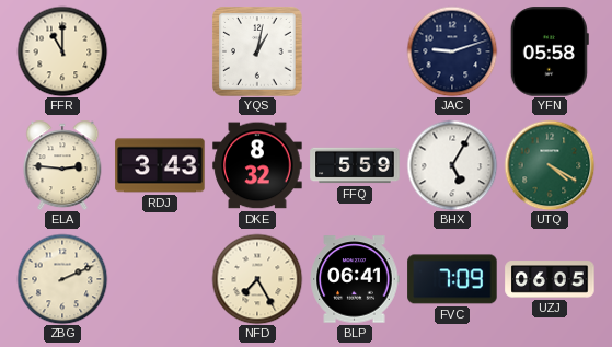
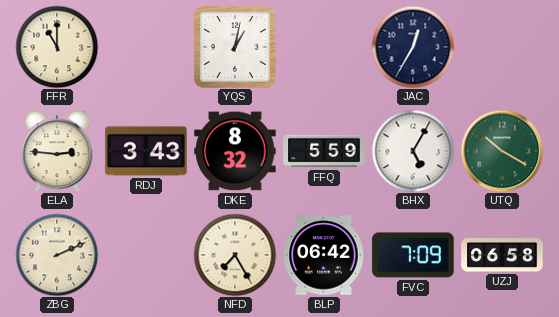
JAC: 9:12 -> 12:35 (413, 47)
YFN: 05:58 -> none (550, 51)
UTQ: 4:20 -> 10:20 (502, 151)
BLP: 06:41 -> 06:42 (324, 255)
UZJ: 06:05 -> 06:58 (502, 256)
